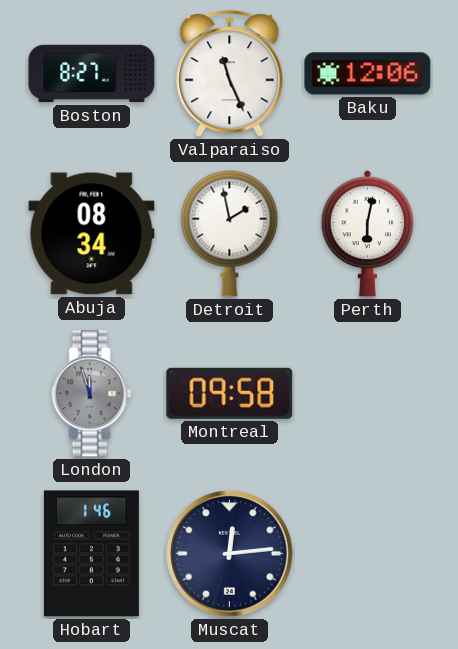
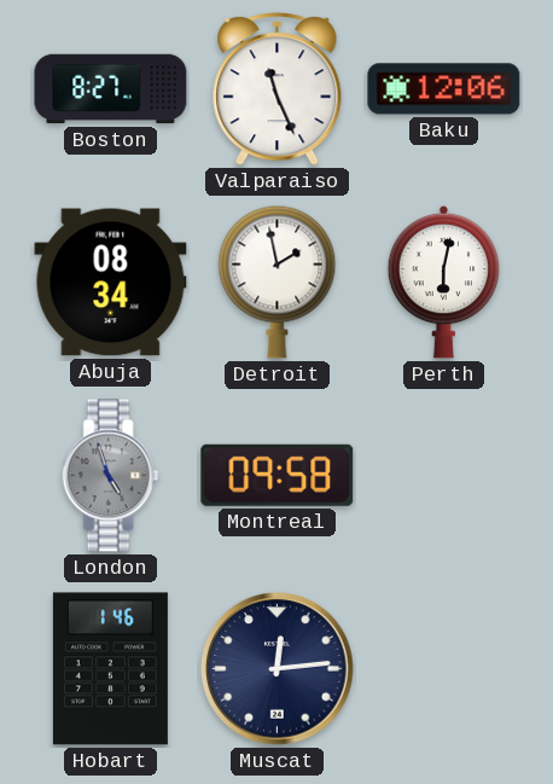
London: 11:57 -> 4:57 (111, 476)
